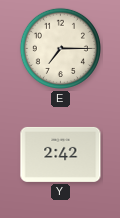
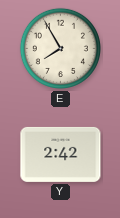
E: 7:15 -> 7:55 (60, 48)
